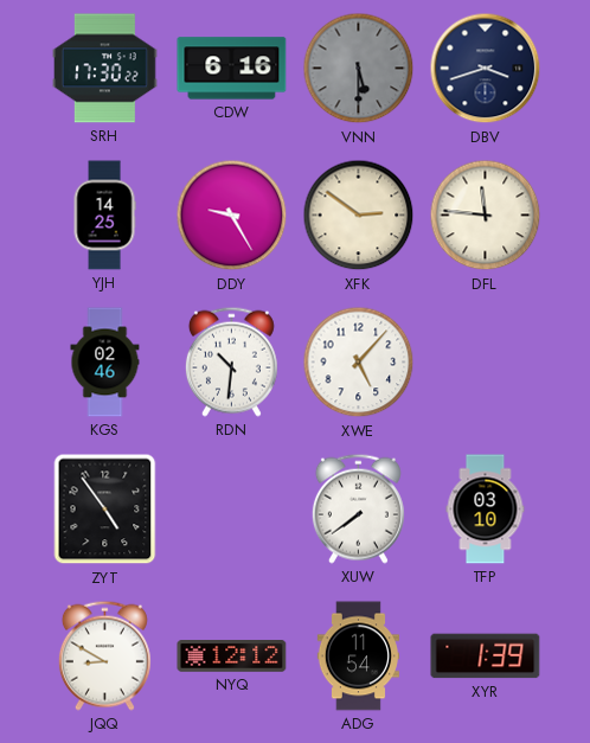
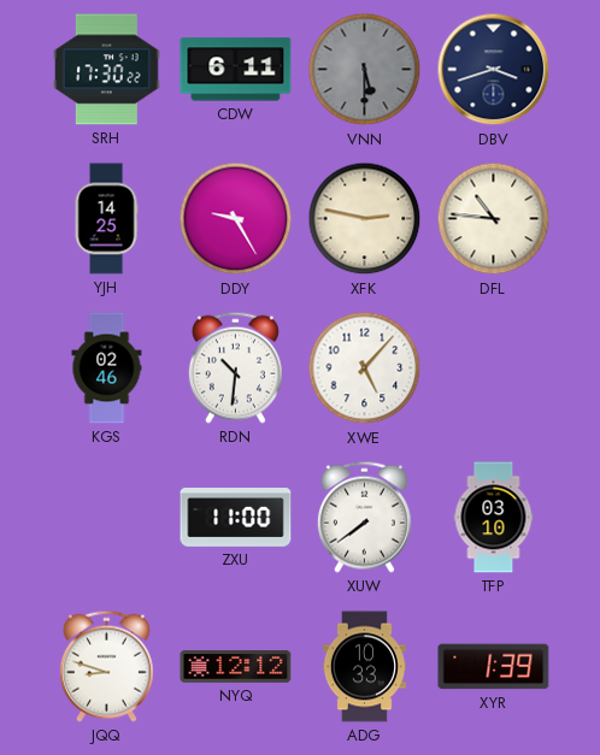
CDW: 6:16 -> 6:11 (236, 70)
XFK: 2:51 -> 2:47 (365, 219)
DFL: 11:46 -> 10:46 (494, 219)
ZYT: 4:54 -> none (105, 510)
ZXU: none -> 11:00 (236, 518)
JQQ: 8:50 -> 8:48 (106, 666)
ADG: 11:54 -> 10:33 (364, 667)
